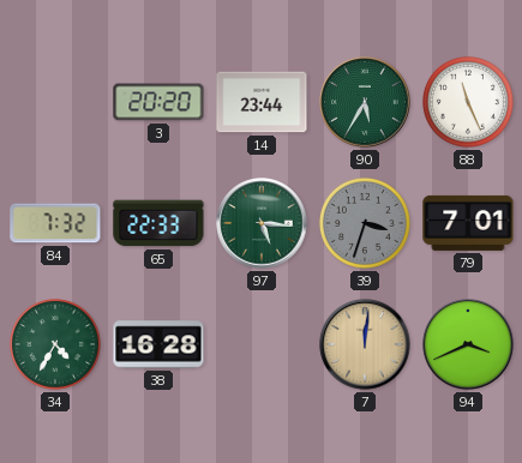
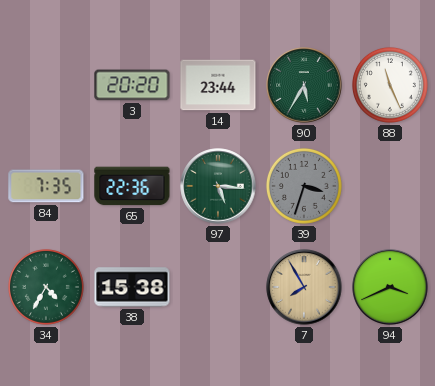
84: 7:32 -> 7:35 (46, 186)
65: 22:33 -> 22:36 (132, 186)
79: 7:01 -> none (468, 223)
38: 16:28 -> 15:38 (132, 287)
7: 12:01 -> 7:55 (304, 287)
